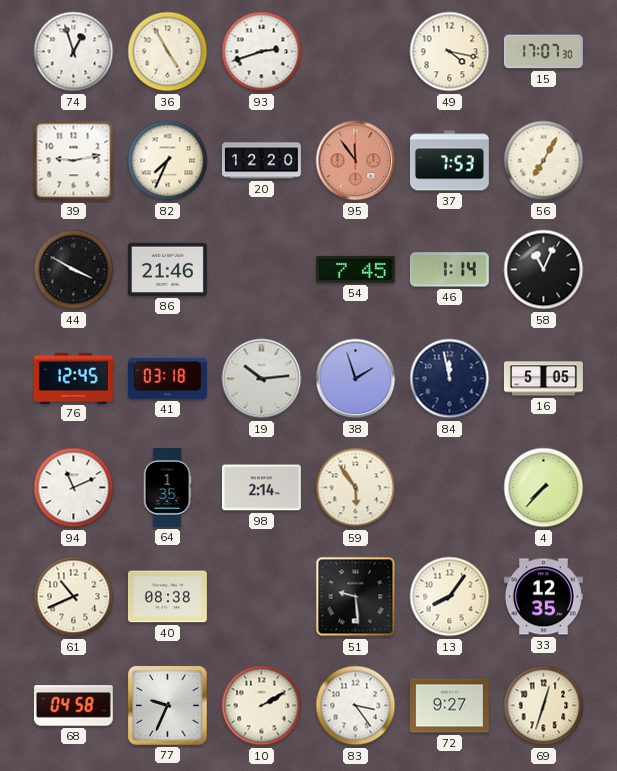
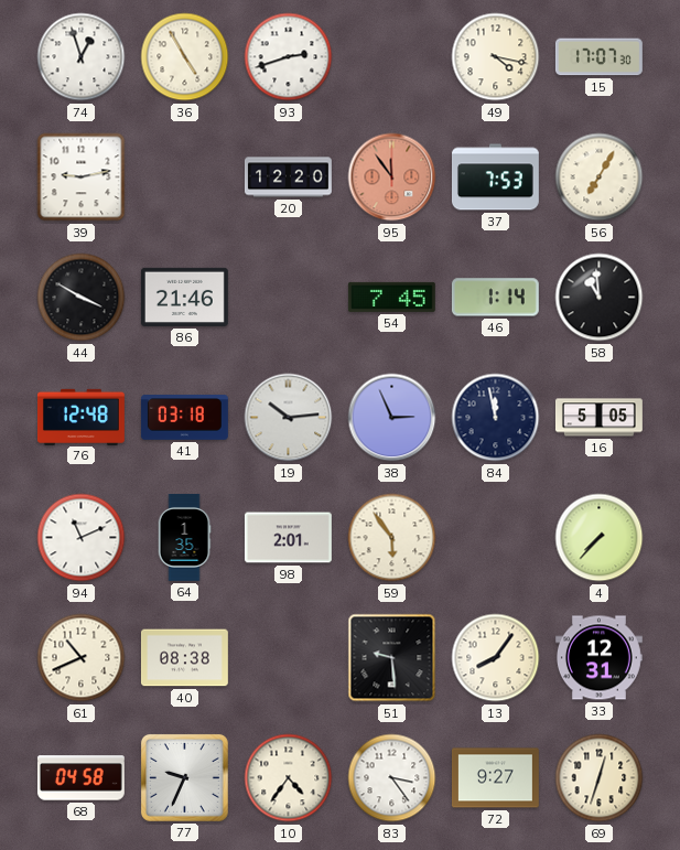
82: 7:34 -> none (168, 161)
58: 11:04 -> 10:59 (600, 298)
76: 12:45 -> 12:48 (80, 417)
38: 1:57 -> 2:56 (392, 418)
98: 2:14 -> 2:01 (288, 538)
33: 12:35 -> 12:31 (598, 658)
10: 2:10 -> 4:36 (289, 778)
